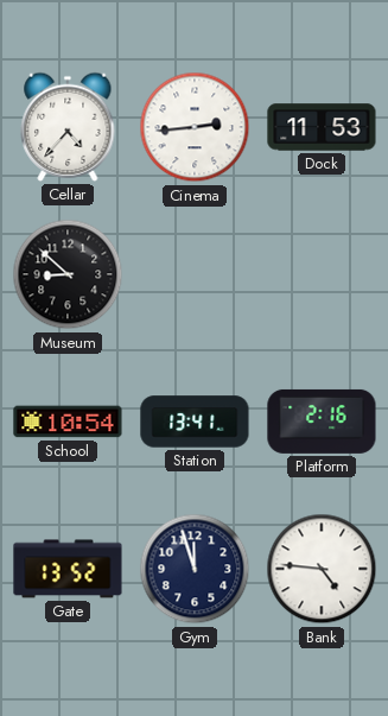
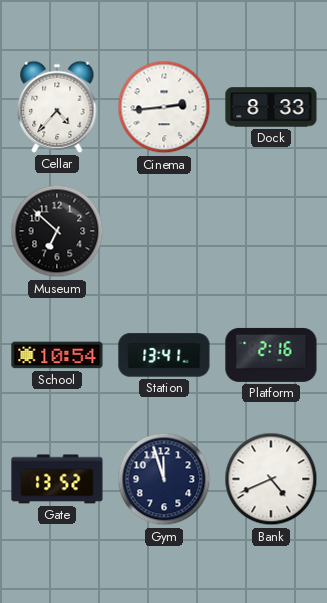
Dock: 11:53 -> 8:33 (271, 107)
Museum: 8:52 -> 6:52 (57, 231)
Bank: 4:46 -> 4:41 (271, 479)
